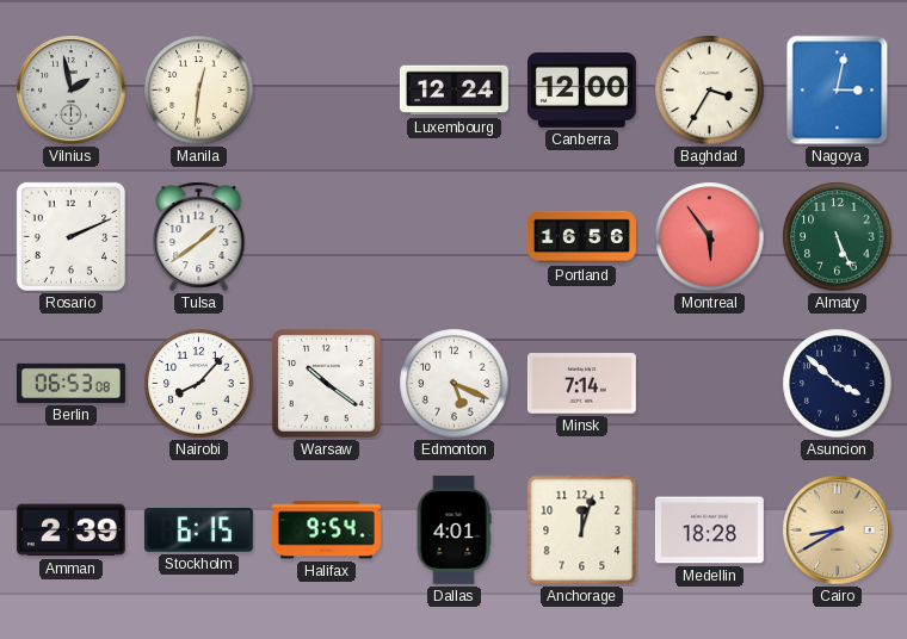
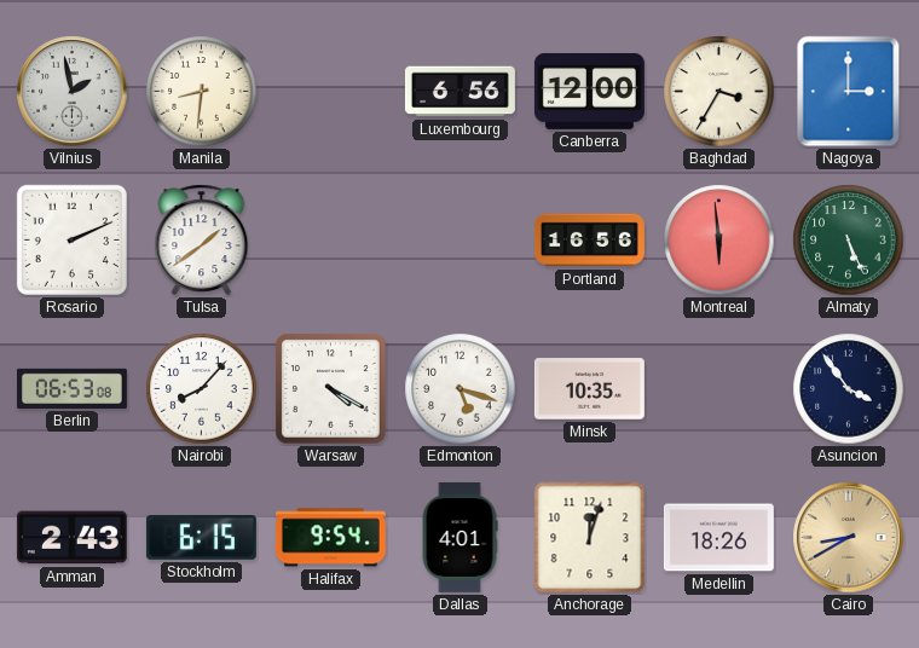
Manila: 12:31 -> 8:31 (202, 92)
Luxembourg: 12:24 -> 6:56 (459, 92)
Nagoya: 3:02 -> 3:00 (849, 92)
Montreal: 5:54 -> 5:59 (719, 241)
Warsaw: 10:21 -> 4:20 (331, 389)
Edmonton: 5:19 -> 5:18 (461, 389)
Minsk: 7:14 -> 10:35 (589, 389)
Asuncion: 3:52 -> 3:54 (849, 389)
Amman: 2:39 -> 2:43 (71, 538)
Medellin: 18:28 -> 18:26 (718, 538)
